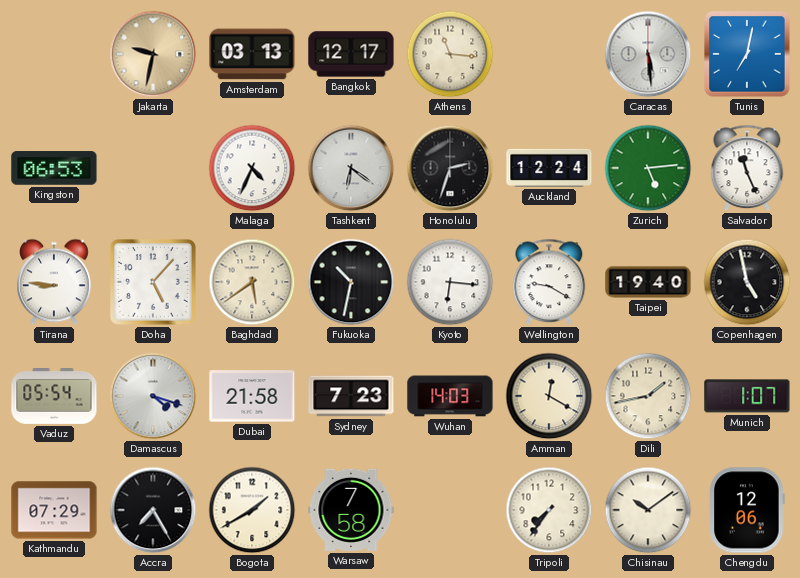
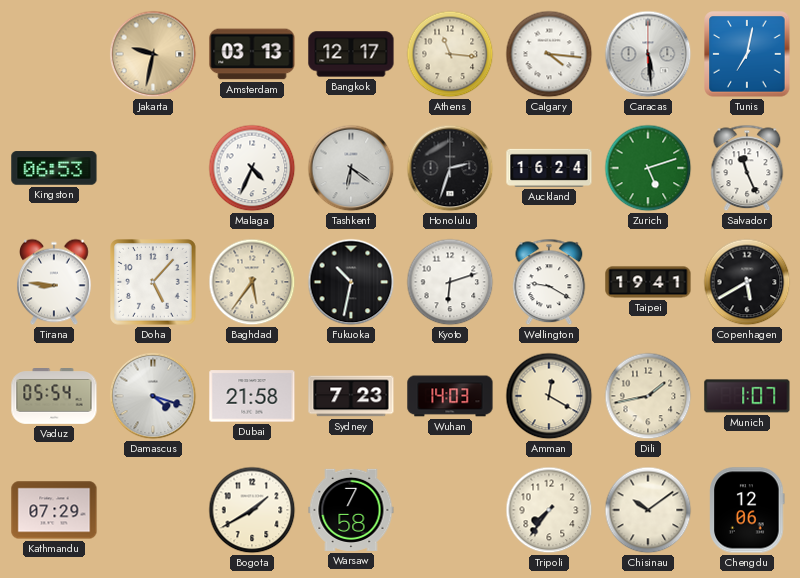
Calgary: none -> 4:16 (549, 54)
Auckland: 12:24 -> 16:24 (549, 168)
Zurich: 5:14 -> 5:12 (648, 168)
Baghdad: 5:39 -> 5:36 (252, 282)
Kyoto: 6:16 -> 6:12 (450, 282)
Taipei: 19:40 -> 19:41 (648, 282)
Copenhagen: 4:58 -> 5:40 (747, 282)
Accra: 7:25 -> none (153, 510)
